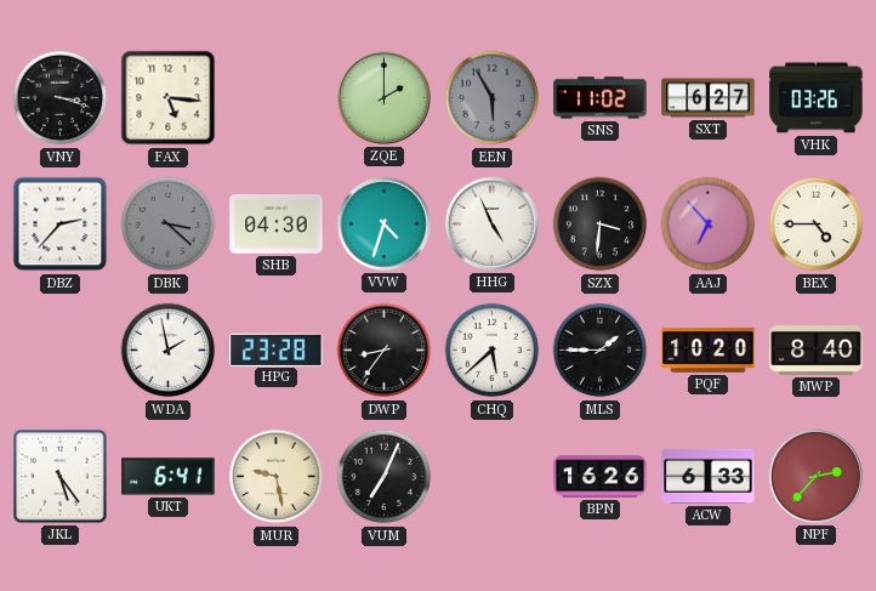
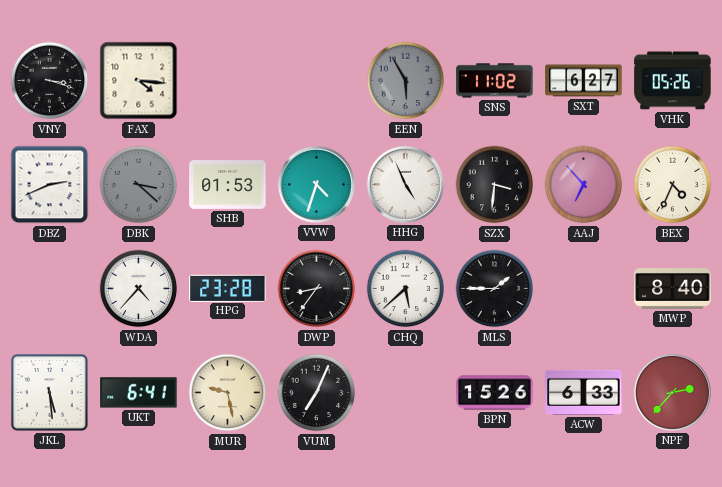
FAX: 5:16 -> 4:16 (139, 81)
ZQE: 2:00 -> none (383, 97)
VHK: 03:26 -> 05:26 (673, 81)
DBZ: 2:37 -> 2:41 (50, 185)
SHB: 04:30 -> 01:53 (228, 185)
BEX: 4:45 -> 4:34 (673, 185)
WDA: 1:58 -> 4:37 (139, 289)
PQF: 10:20 -> none (709, 350)
JKL: 5:24 -> 5:29 (50, 393)
BPN: 16:26 -> 15:26 (495, 393)
